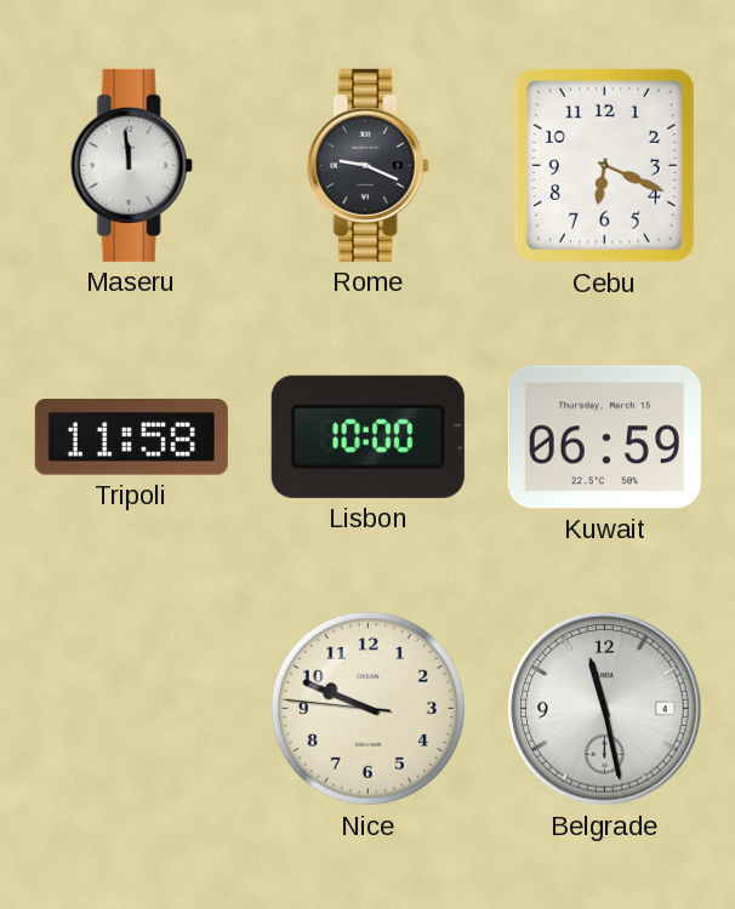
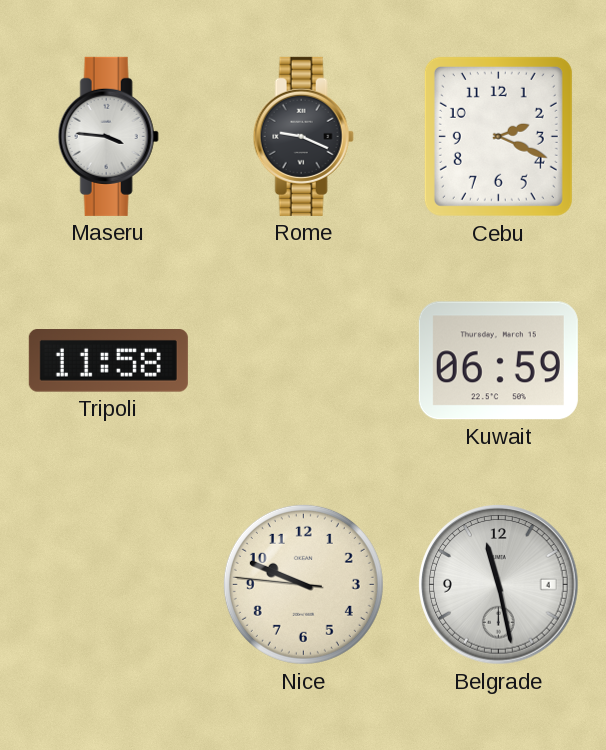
Maseru: 11:59 -> 3:46 (108, 136)
Cebu: 6:19 -> 2:19 (498, 136)
Lisbon: 10:00 -> none (367, 436)
